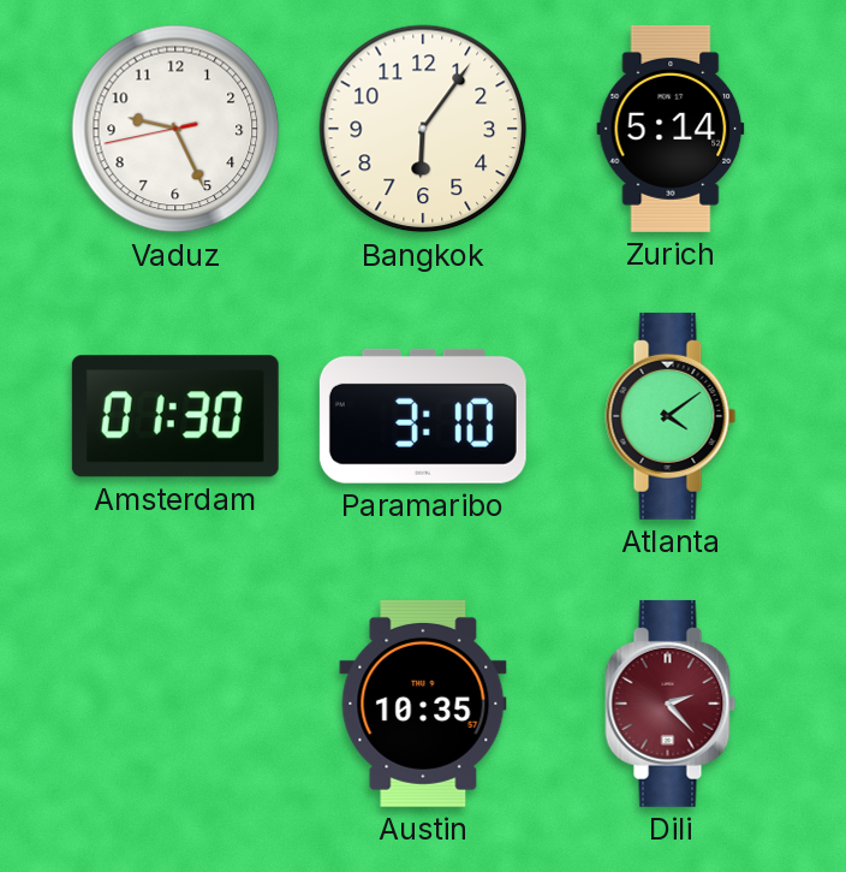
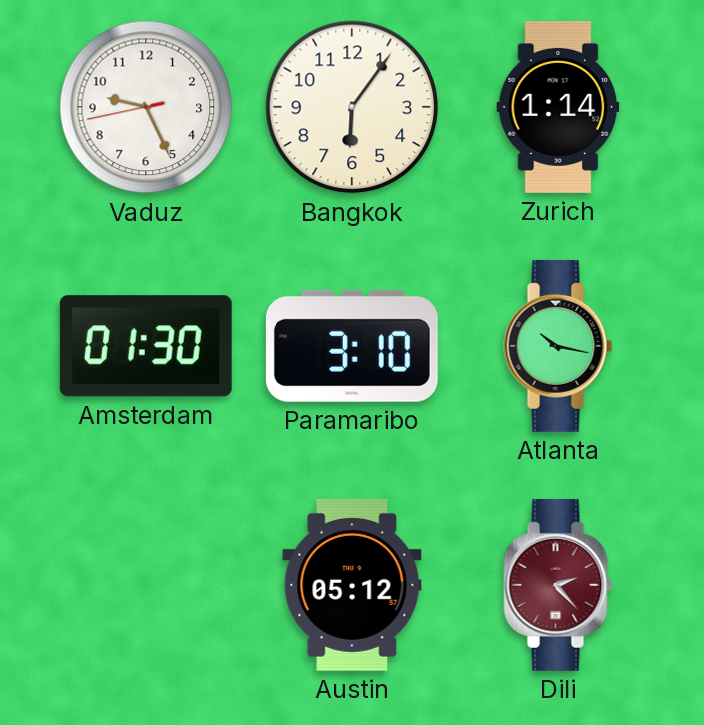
Zurich: 5:14 -> 1:14 (558, 107)
Atlanta: 4:09 -> 10:17 (558, 346)
Austin: 10:35 -> 05:12 (352, 585)
